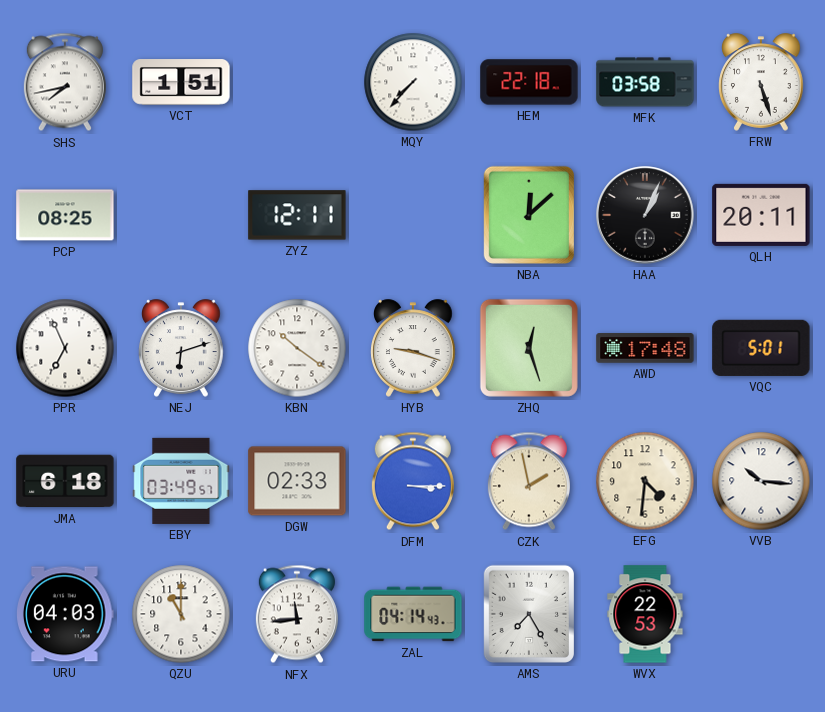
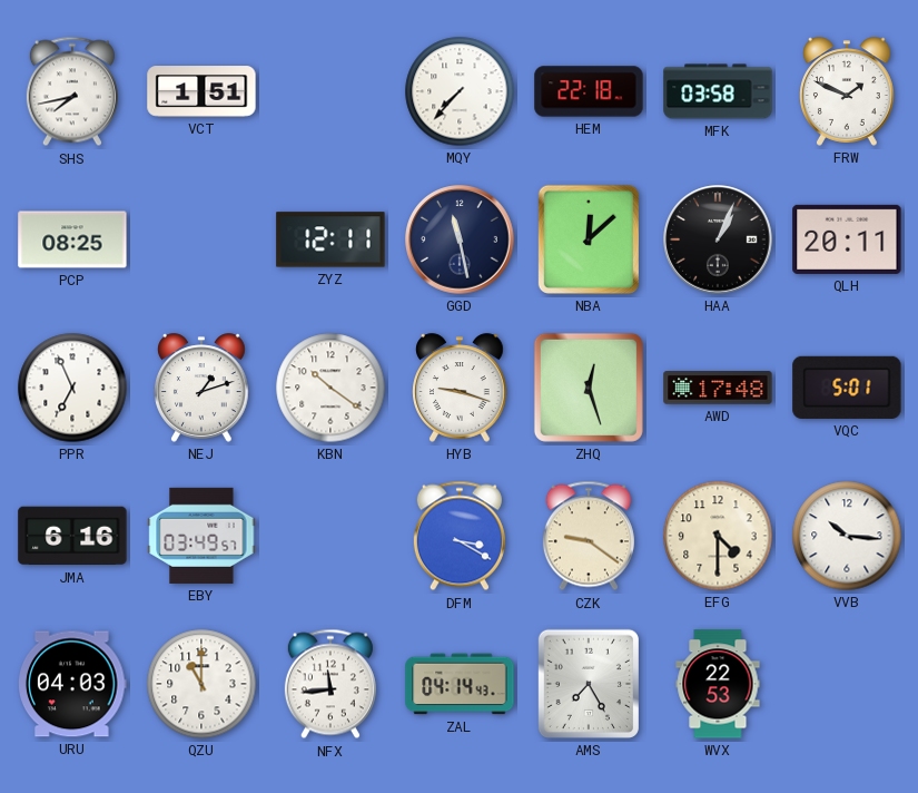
FRW: 5:27 -> 1:49 (847, 91)
GGD: none -> 11:28 (460, 239)
NEJ: 6:12 -> 1:12 (201, 388)
JMA: 6:18 -> 6:16 (72, 536)
DGW: 02:33 -> none (297, 481)
DFM: 3:15 -> 3:20 (460, 536)
CZK: 1:58 -> 9:21 (589, 536)
EFG: 4:31 -> 4:30 (718, 536)
